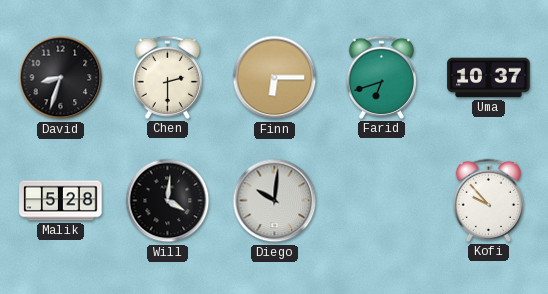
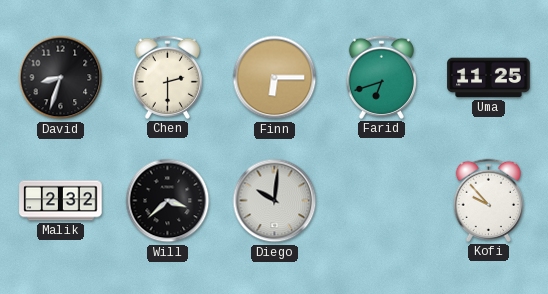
Uma: 10:37 -> 11:25 (489, 78)
Malik: 5:28 -> 2:32 (61, 201)
Will: 4:01 -> 3:38 (168, 201)
